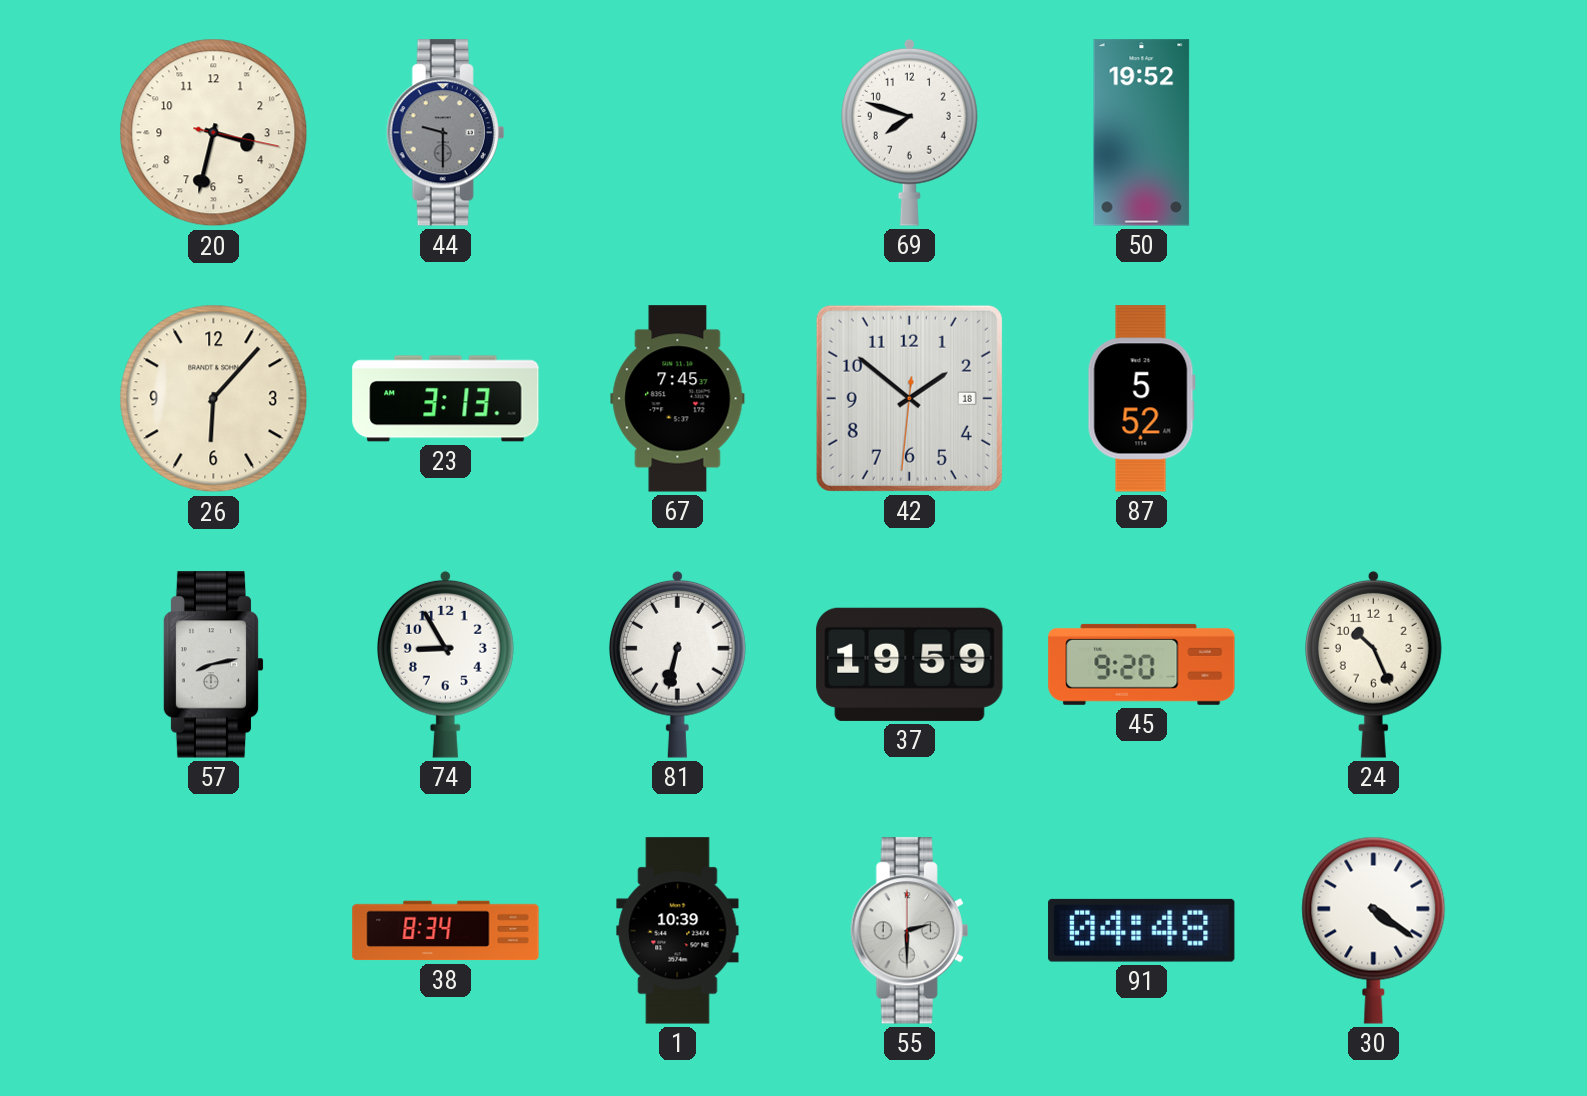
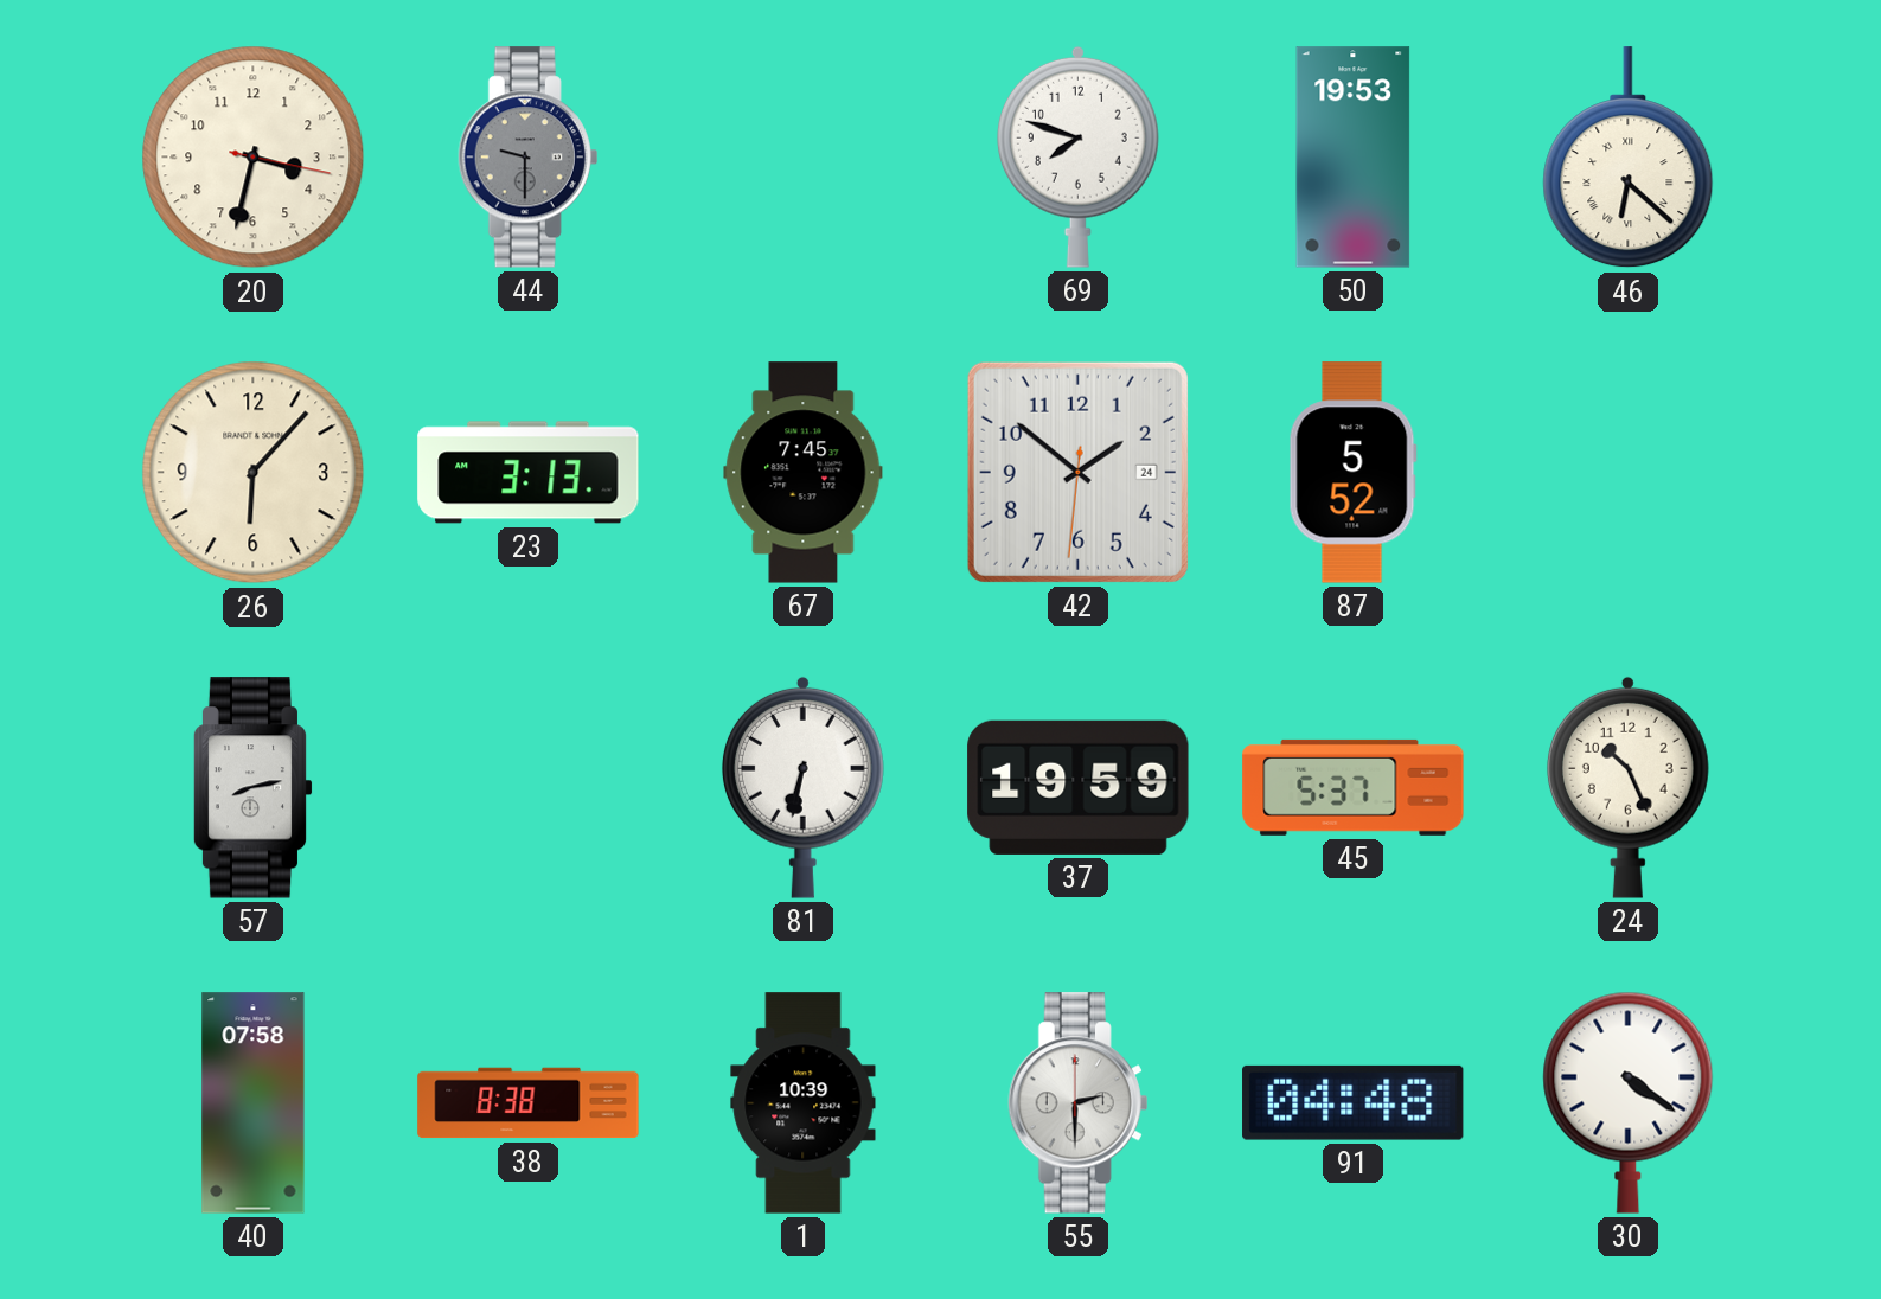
50: 19:52 -> 19:53 (1354, 158)
46: none -> 6:22 (1629, 158)
42 date: 18 -> 24 (1077, 472)
74: 8:55 -> none (445, 664)
45: 9:20 -> 5:37 (1354, 787)
40: none -> 07:58 (254, 1103)
38: 8:34 -> 8:38 (529, 1103)
